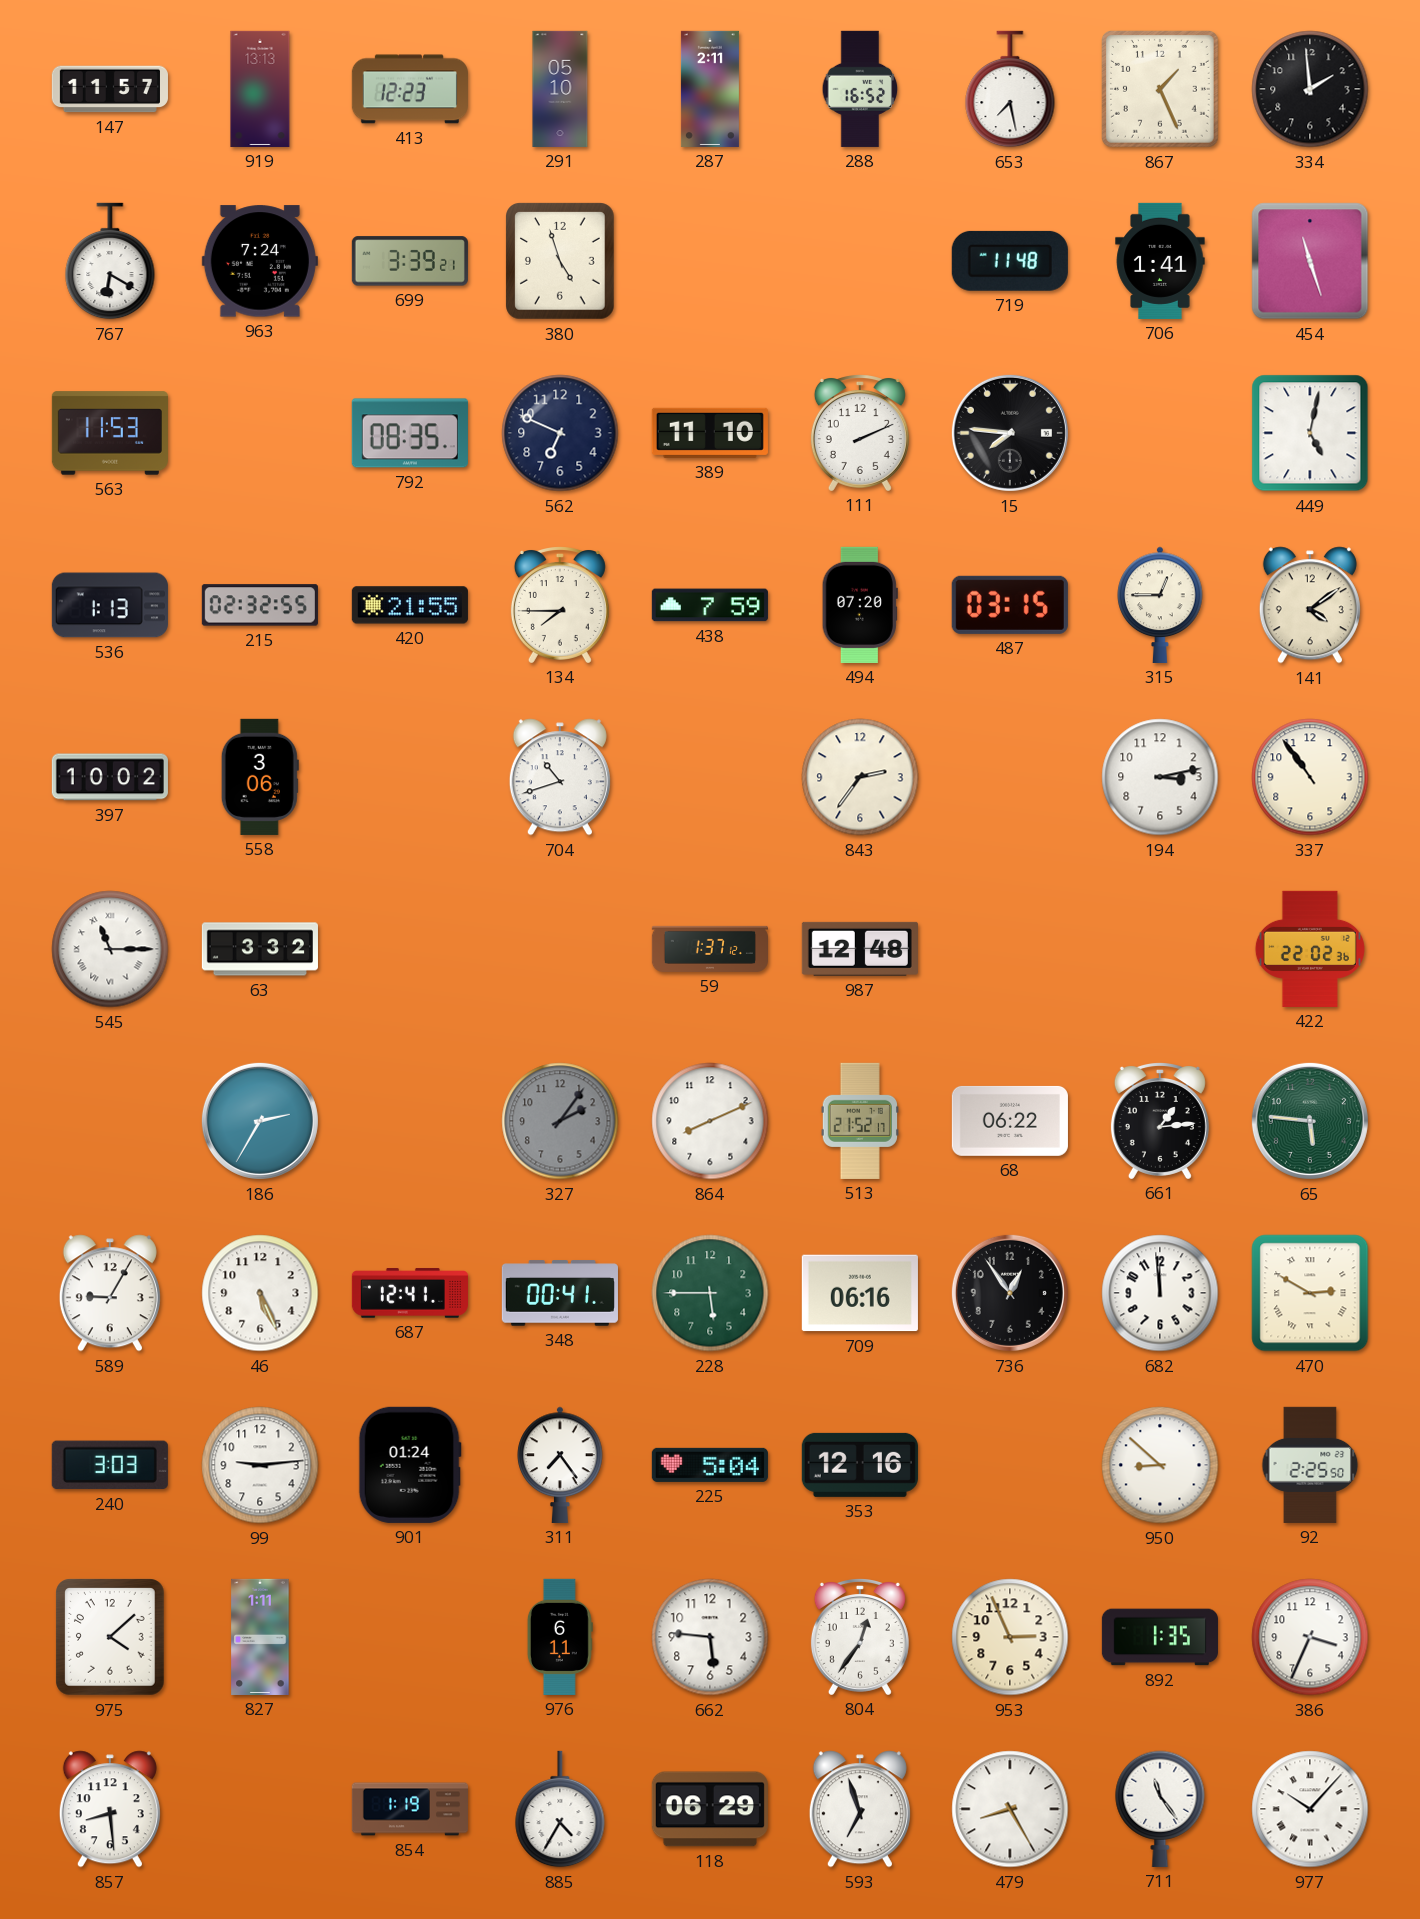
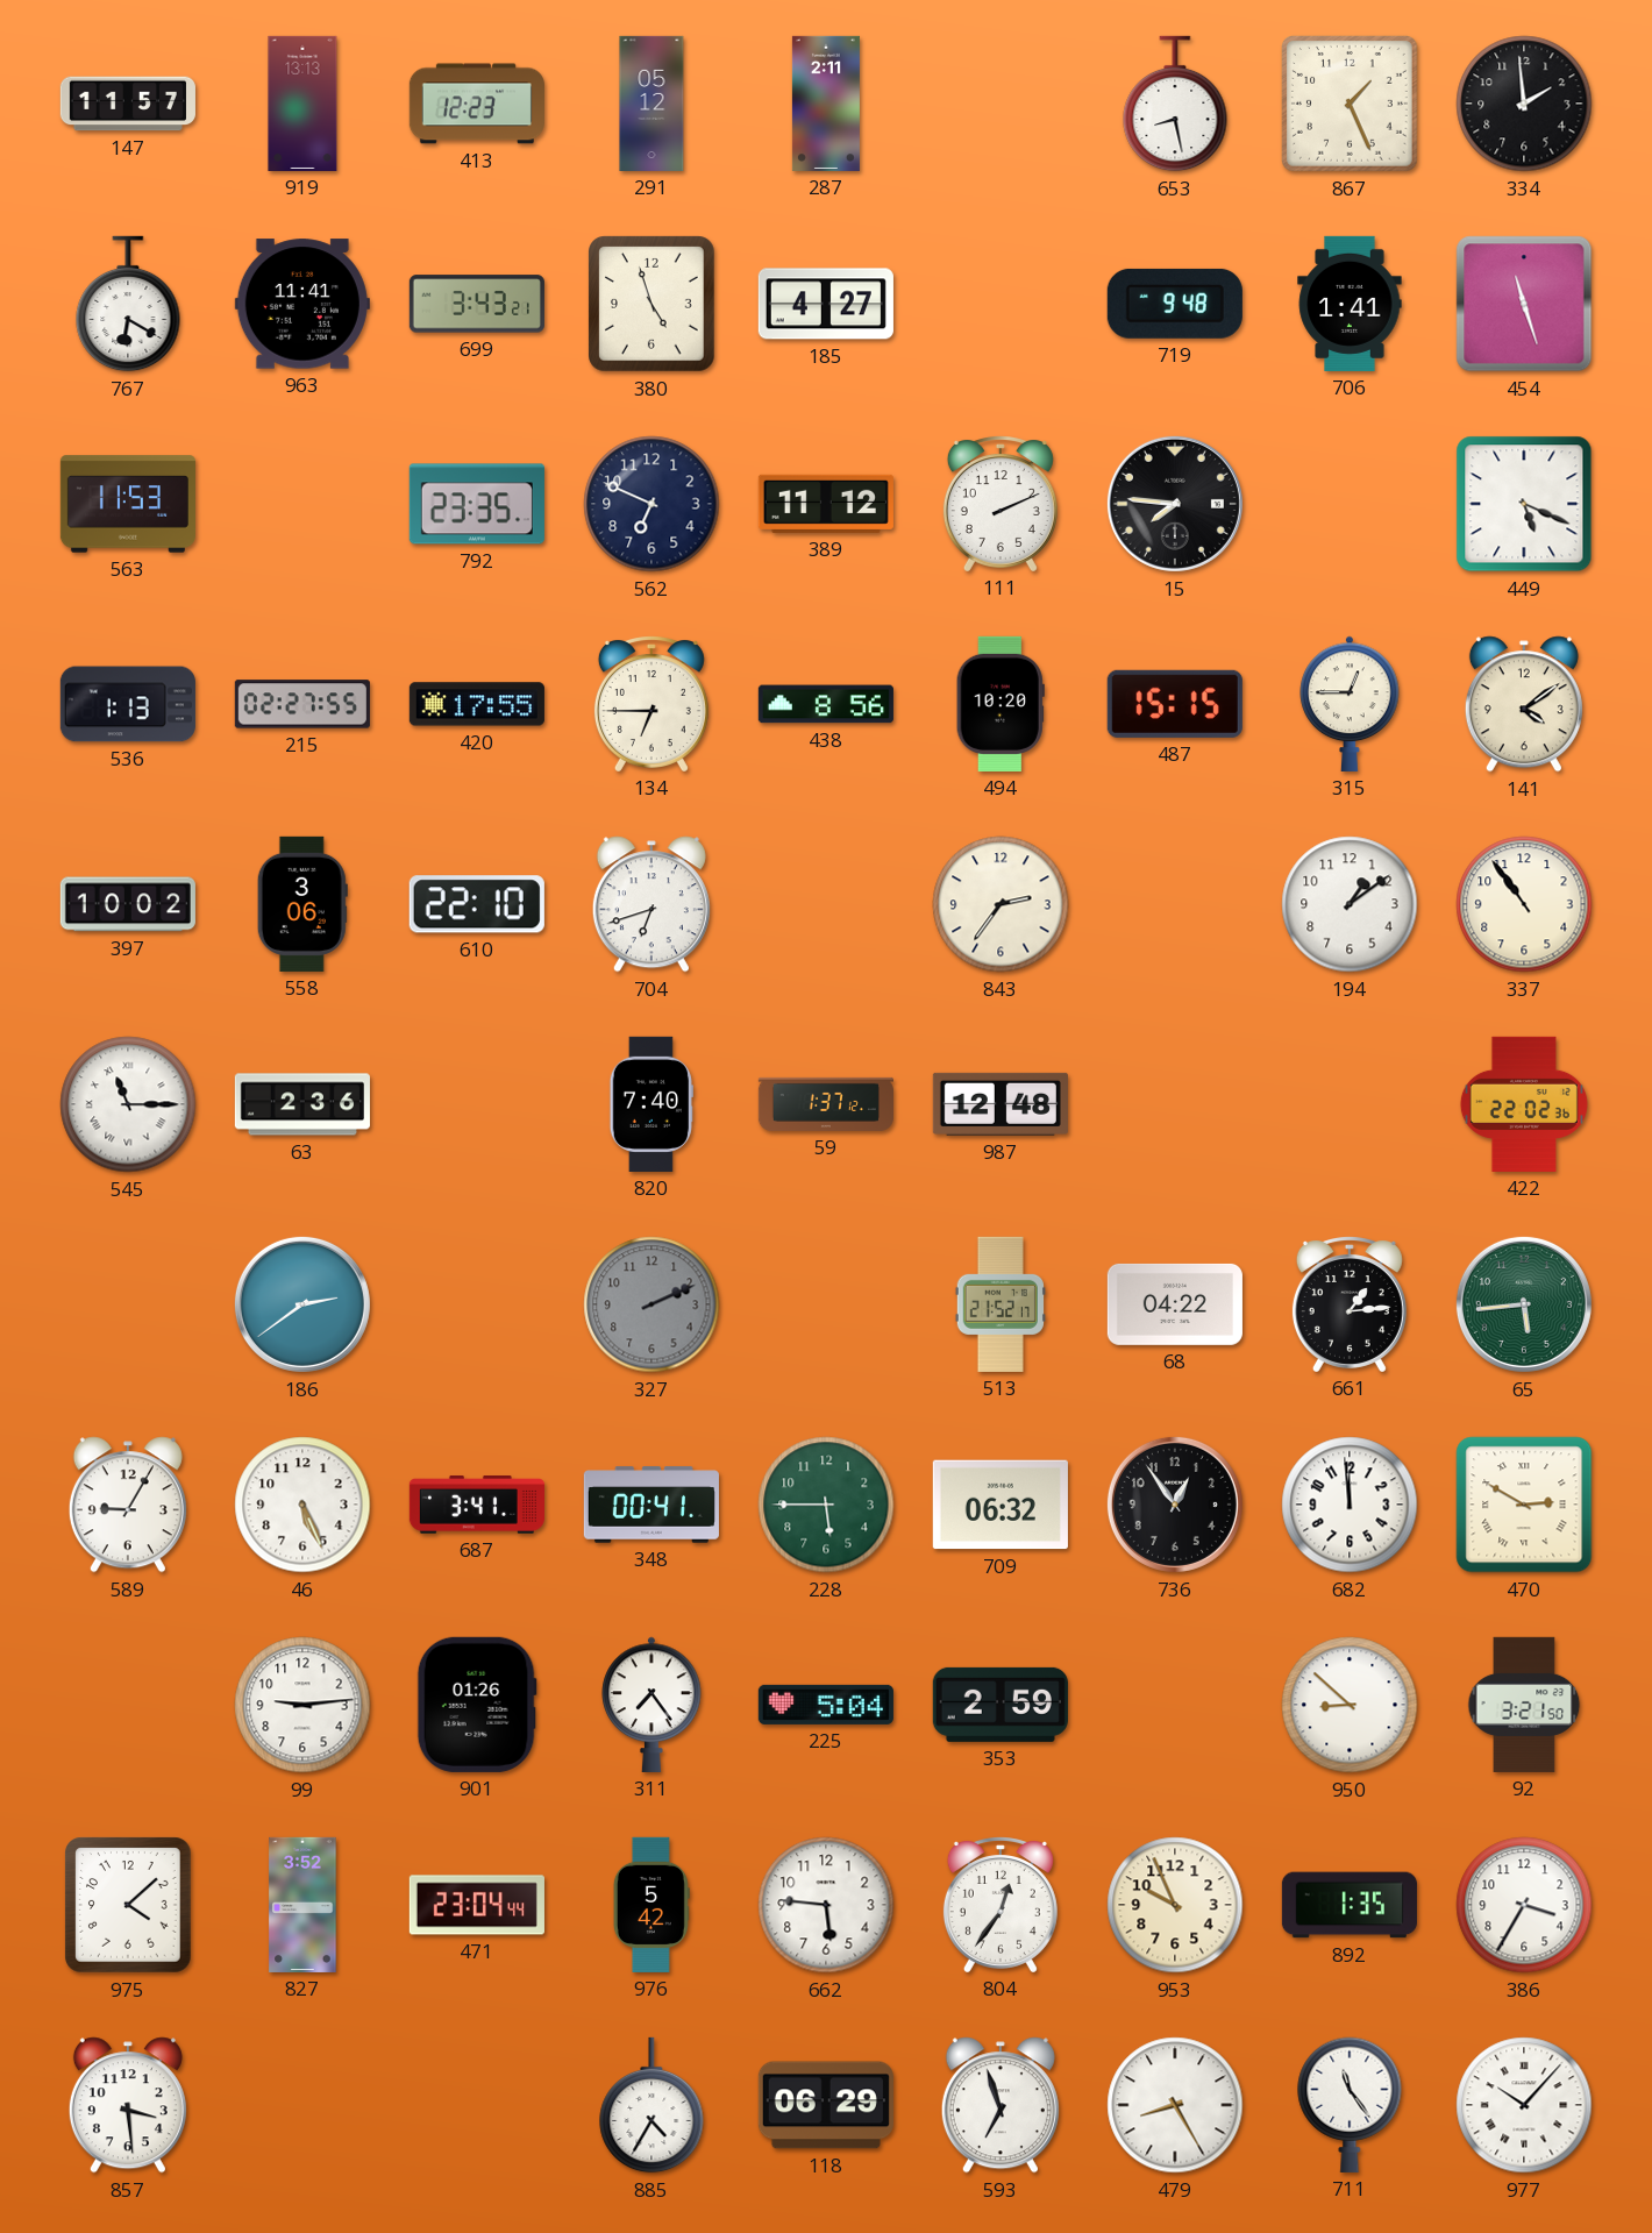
291: 05:10 -> 05:12 (651, 104)
288: 16:52 -> none (860, 89)
653: 7:28 -> 8:28 (1175, 104)
963: 7:24 -> 11:41 (302, 304)
699: 3:39 -> 3:43 (477, 304)
185: none -> 4:27 (826, 304)
719: 11:48 -> 9:48 (1175, 304)
792: 08:35 -> 23:35 (477, 504)
389: 11:10 -> 11:12 (826, 504)
449: 5:02 -> 5:19 (1524, 504)
215: 02:32 -> 02:27 (302, 704)
420: 21:55 -> 17:55 (477, 704)
134: 7:45 -> 6:45 (651, 704)
438: 7:59 -> 8:56 (826, 704)
494: 07:20 -> 10:20 (1001, 704)
487: 03:15 -> 15:15 (1175, 704)
610: none -> 22:10 (477, 904)
704: 10:42 -> 6:42 (651, 904)
194: 3:13 -> 1:09 (1350, 904)
63: 3:32 -> 2:36 (302, 1104)
820: none -> 7:40 (651, 1104)
186: 2:35 -> 2:39 (302, 1304)
327: 2:06 -> 2:11 (651, 1304)
864: 8:11 -> none (710, 1121)
68: 06:22 -> 04:22 (1175, 1304)
65: 5:46 -> 5:44 (1524, 1304)
687: 12:41 -> 3:41 (477, 1505)
709: 06:16 -> 06:32 (1001, 1505)
240: 3:03 -> none (110, 1465)
901: 01:24 -> 01:26 (477, 1705)
353: 12:16 -> 2:59 (1001, 1705)
92: 2:25 -> 3:21 (1524, 1705)
827: 1:11 -> 3:52 (302, 1905)
471: none -> 23:04 (477, 1905)
976: 6:11 -> 5:42 (651, 1905)
953: 2:56 -> 9:56 (1175, 1905)
386: 3:34 -> 3:35 (1524, 1905)
857: 8:29 -> 3:29 (128, 2105)
854: 1:19 -> none (409, 1809)
